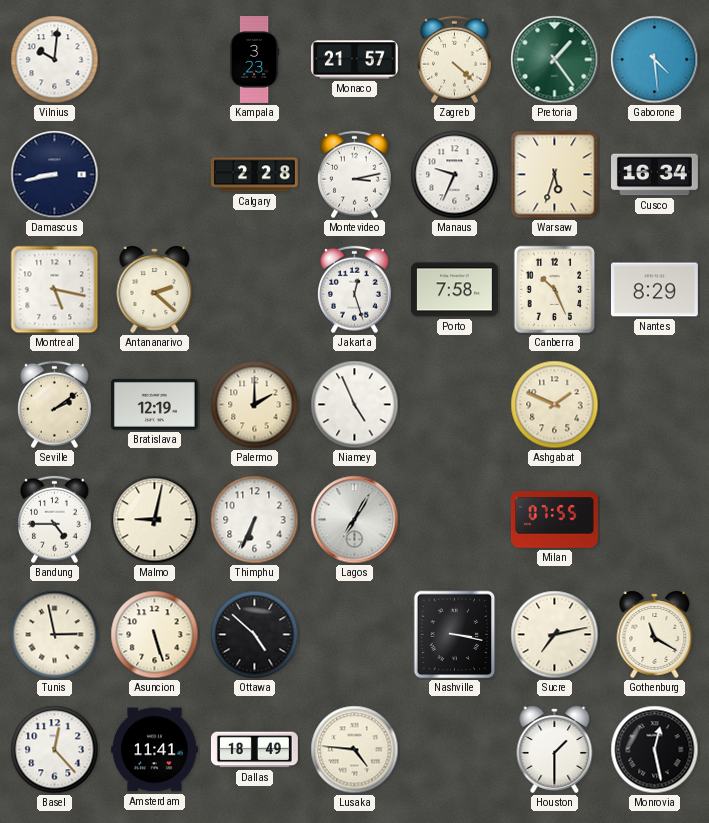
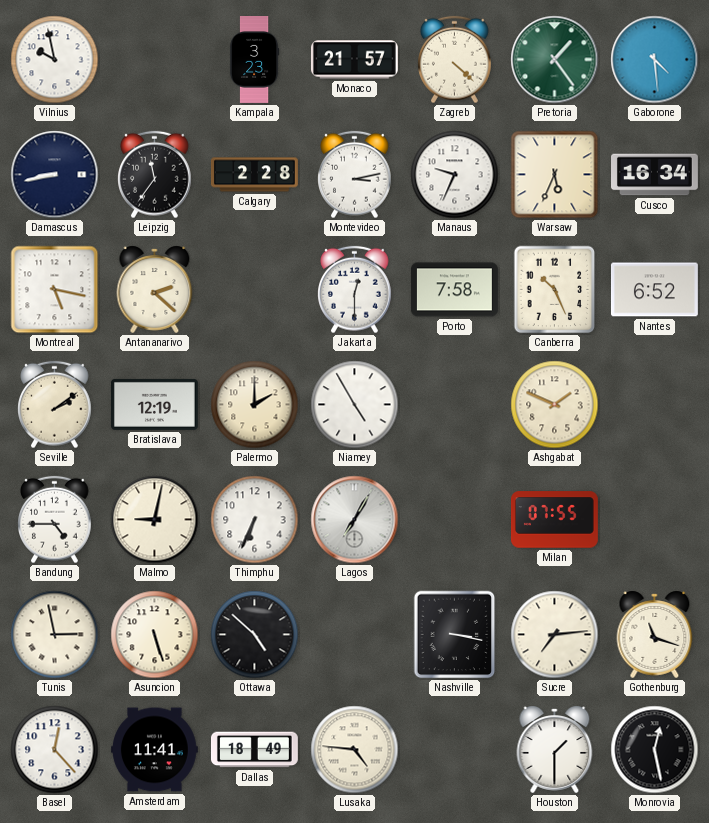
Vilnius: 10:01 -> 9:58 (55, 60)
Leipzig: none -> 11:36 (155, 175)
Warsaw: 5:33 -> 5:34 (555, 175)
Jakarta: 12:27 -> 12:30 (355, 290)
Nantes: 8:29 -> 6:52 (654, 290)
Niamey: 4:56 -> 4:55 (355, 405)
Sucre: 7:13 -> 7:14 (555, 635)
Gothenburg: 11:20 -> 11:18 (655, 634)
